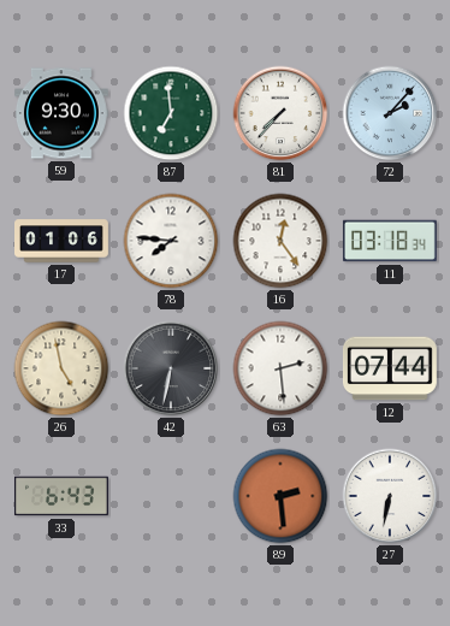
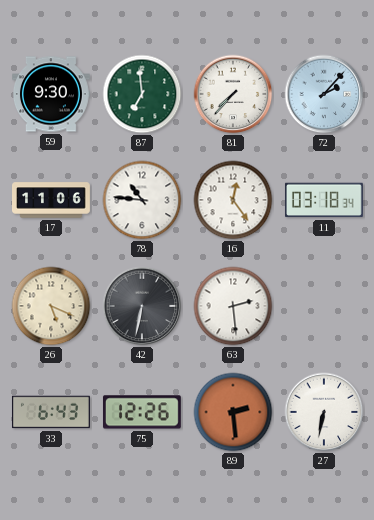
17: 01:06 -> 11:06 (52, 200)
78: 7:46 -> 10:46 (142, 200)
26: 4:58 -> 5:19 (51, 306)
12: 07:44 -> none (390, 368)
75: none -> 12:26 (142, 412)
